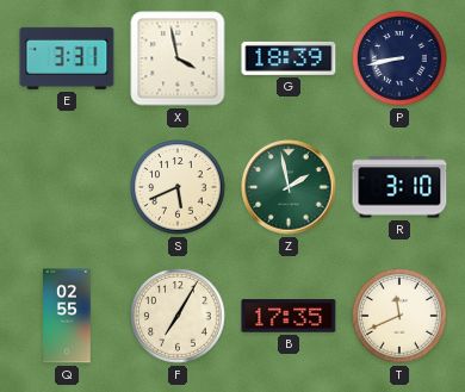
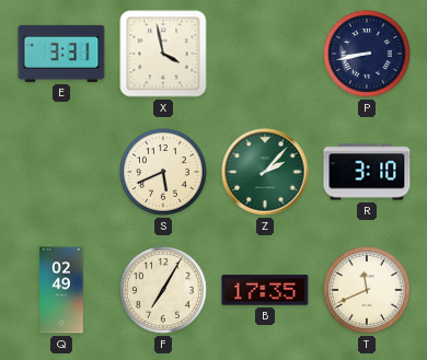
G: 18:39 -> none (289, 58)
Z: 1:58 -> 2:07 (265, 172)
Q: 02:55 -> 02:49 (61, 290)
